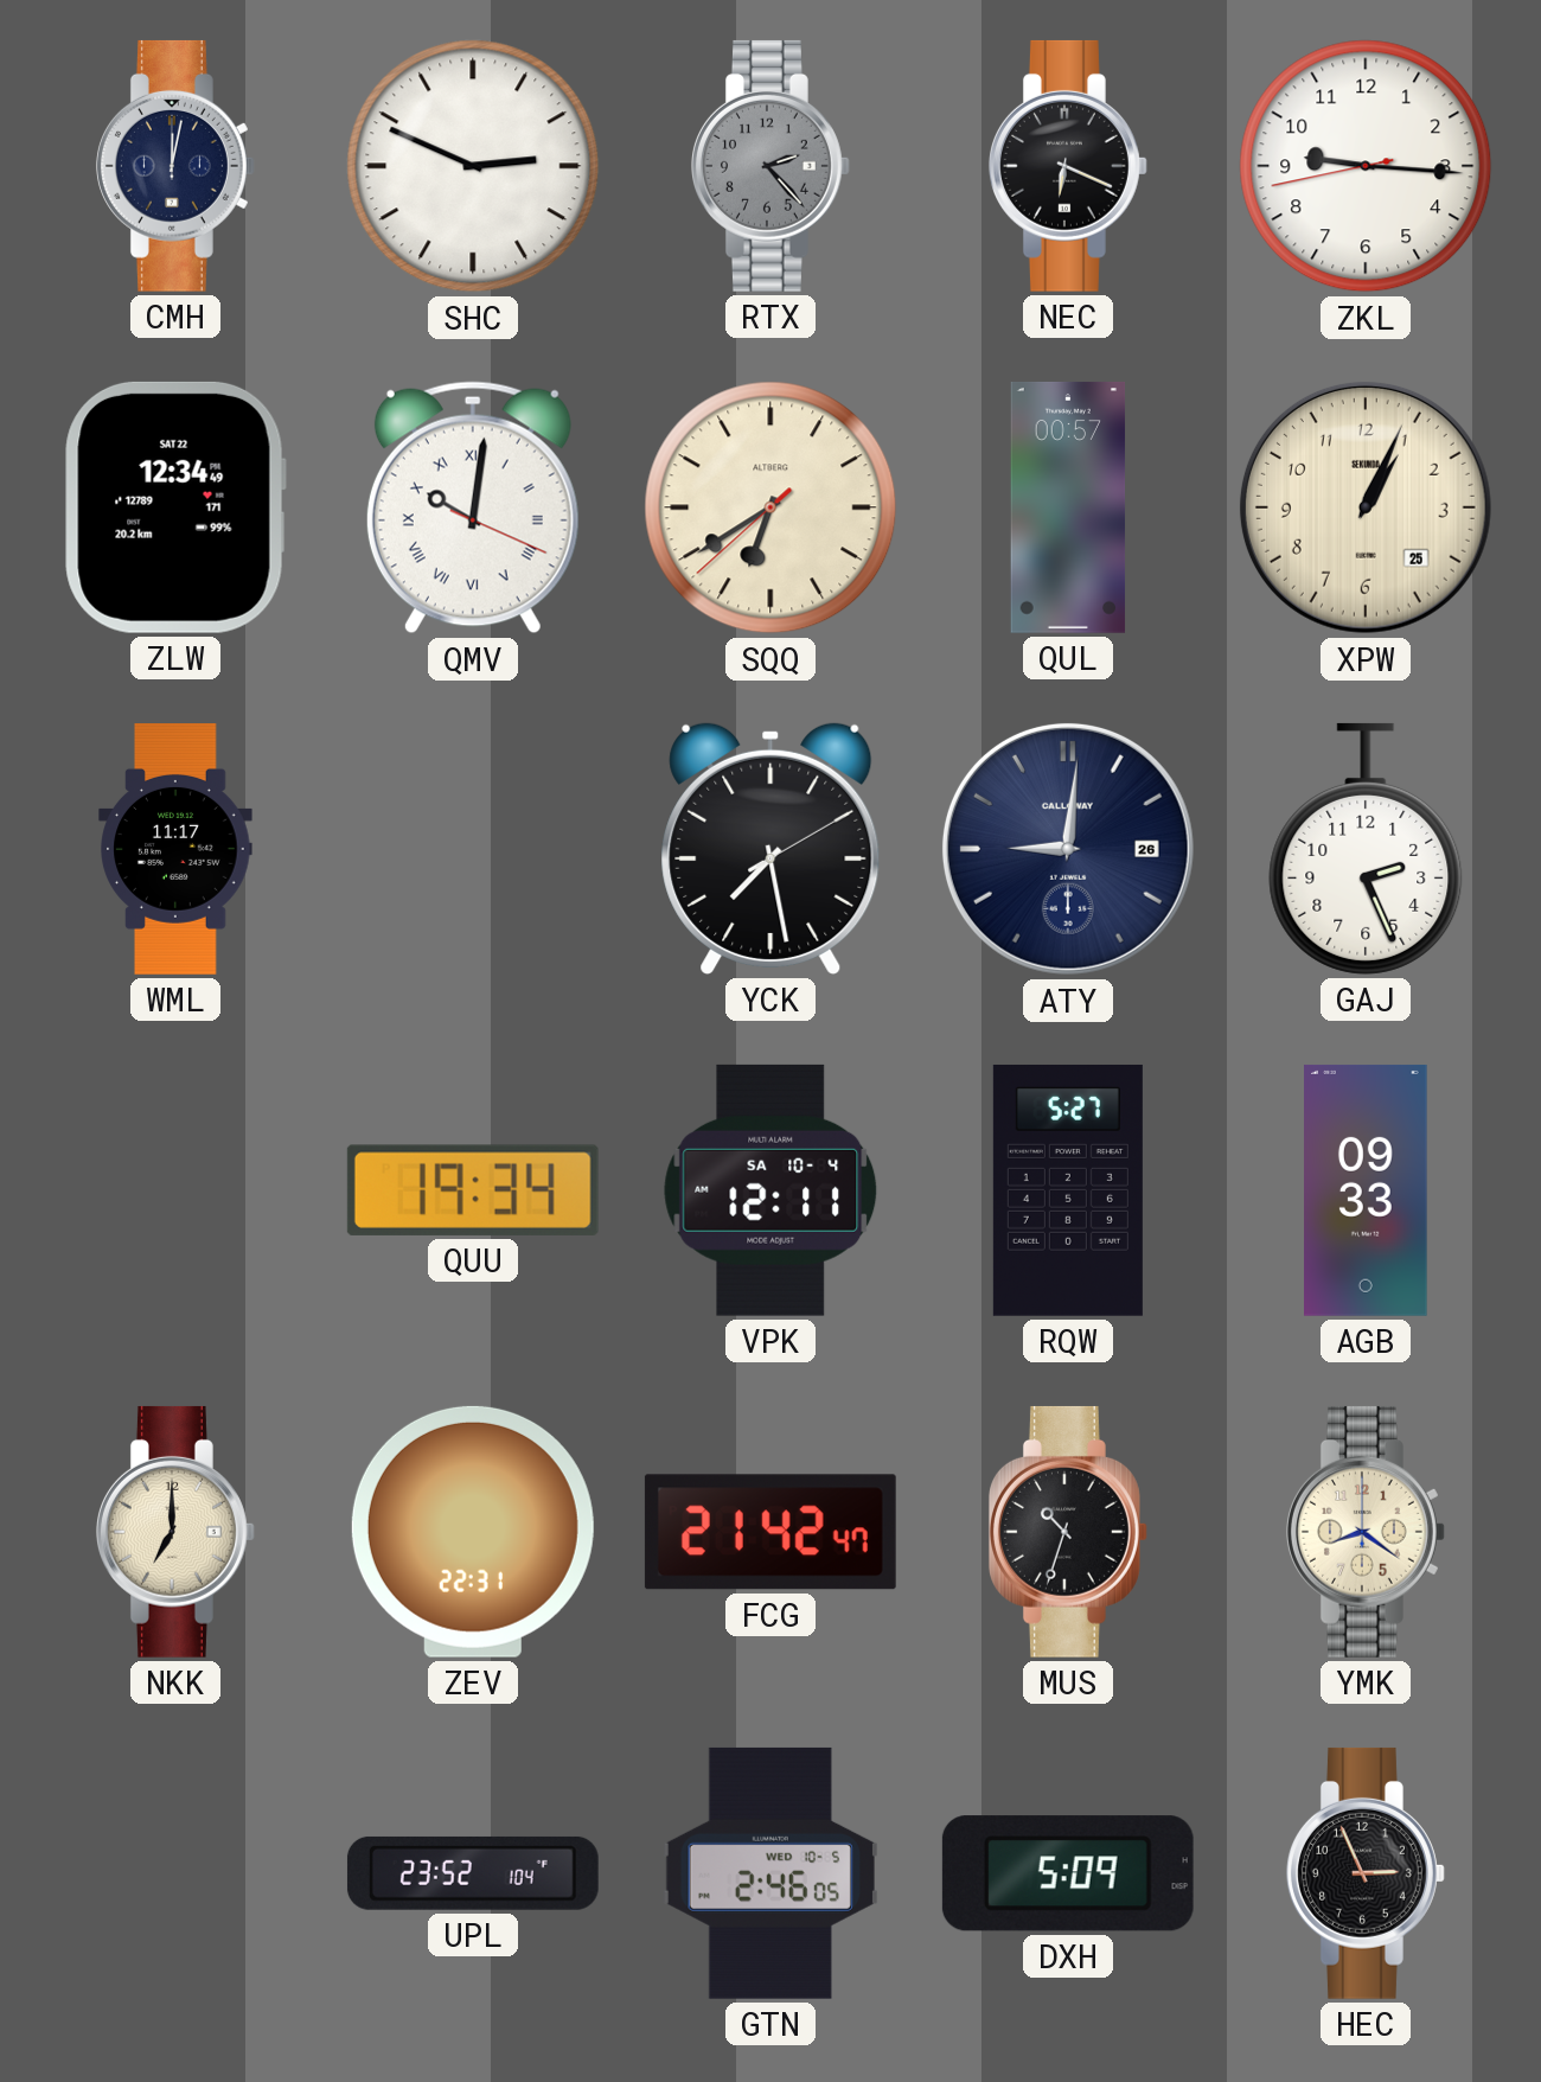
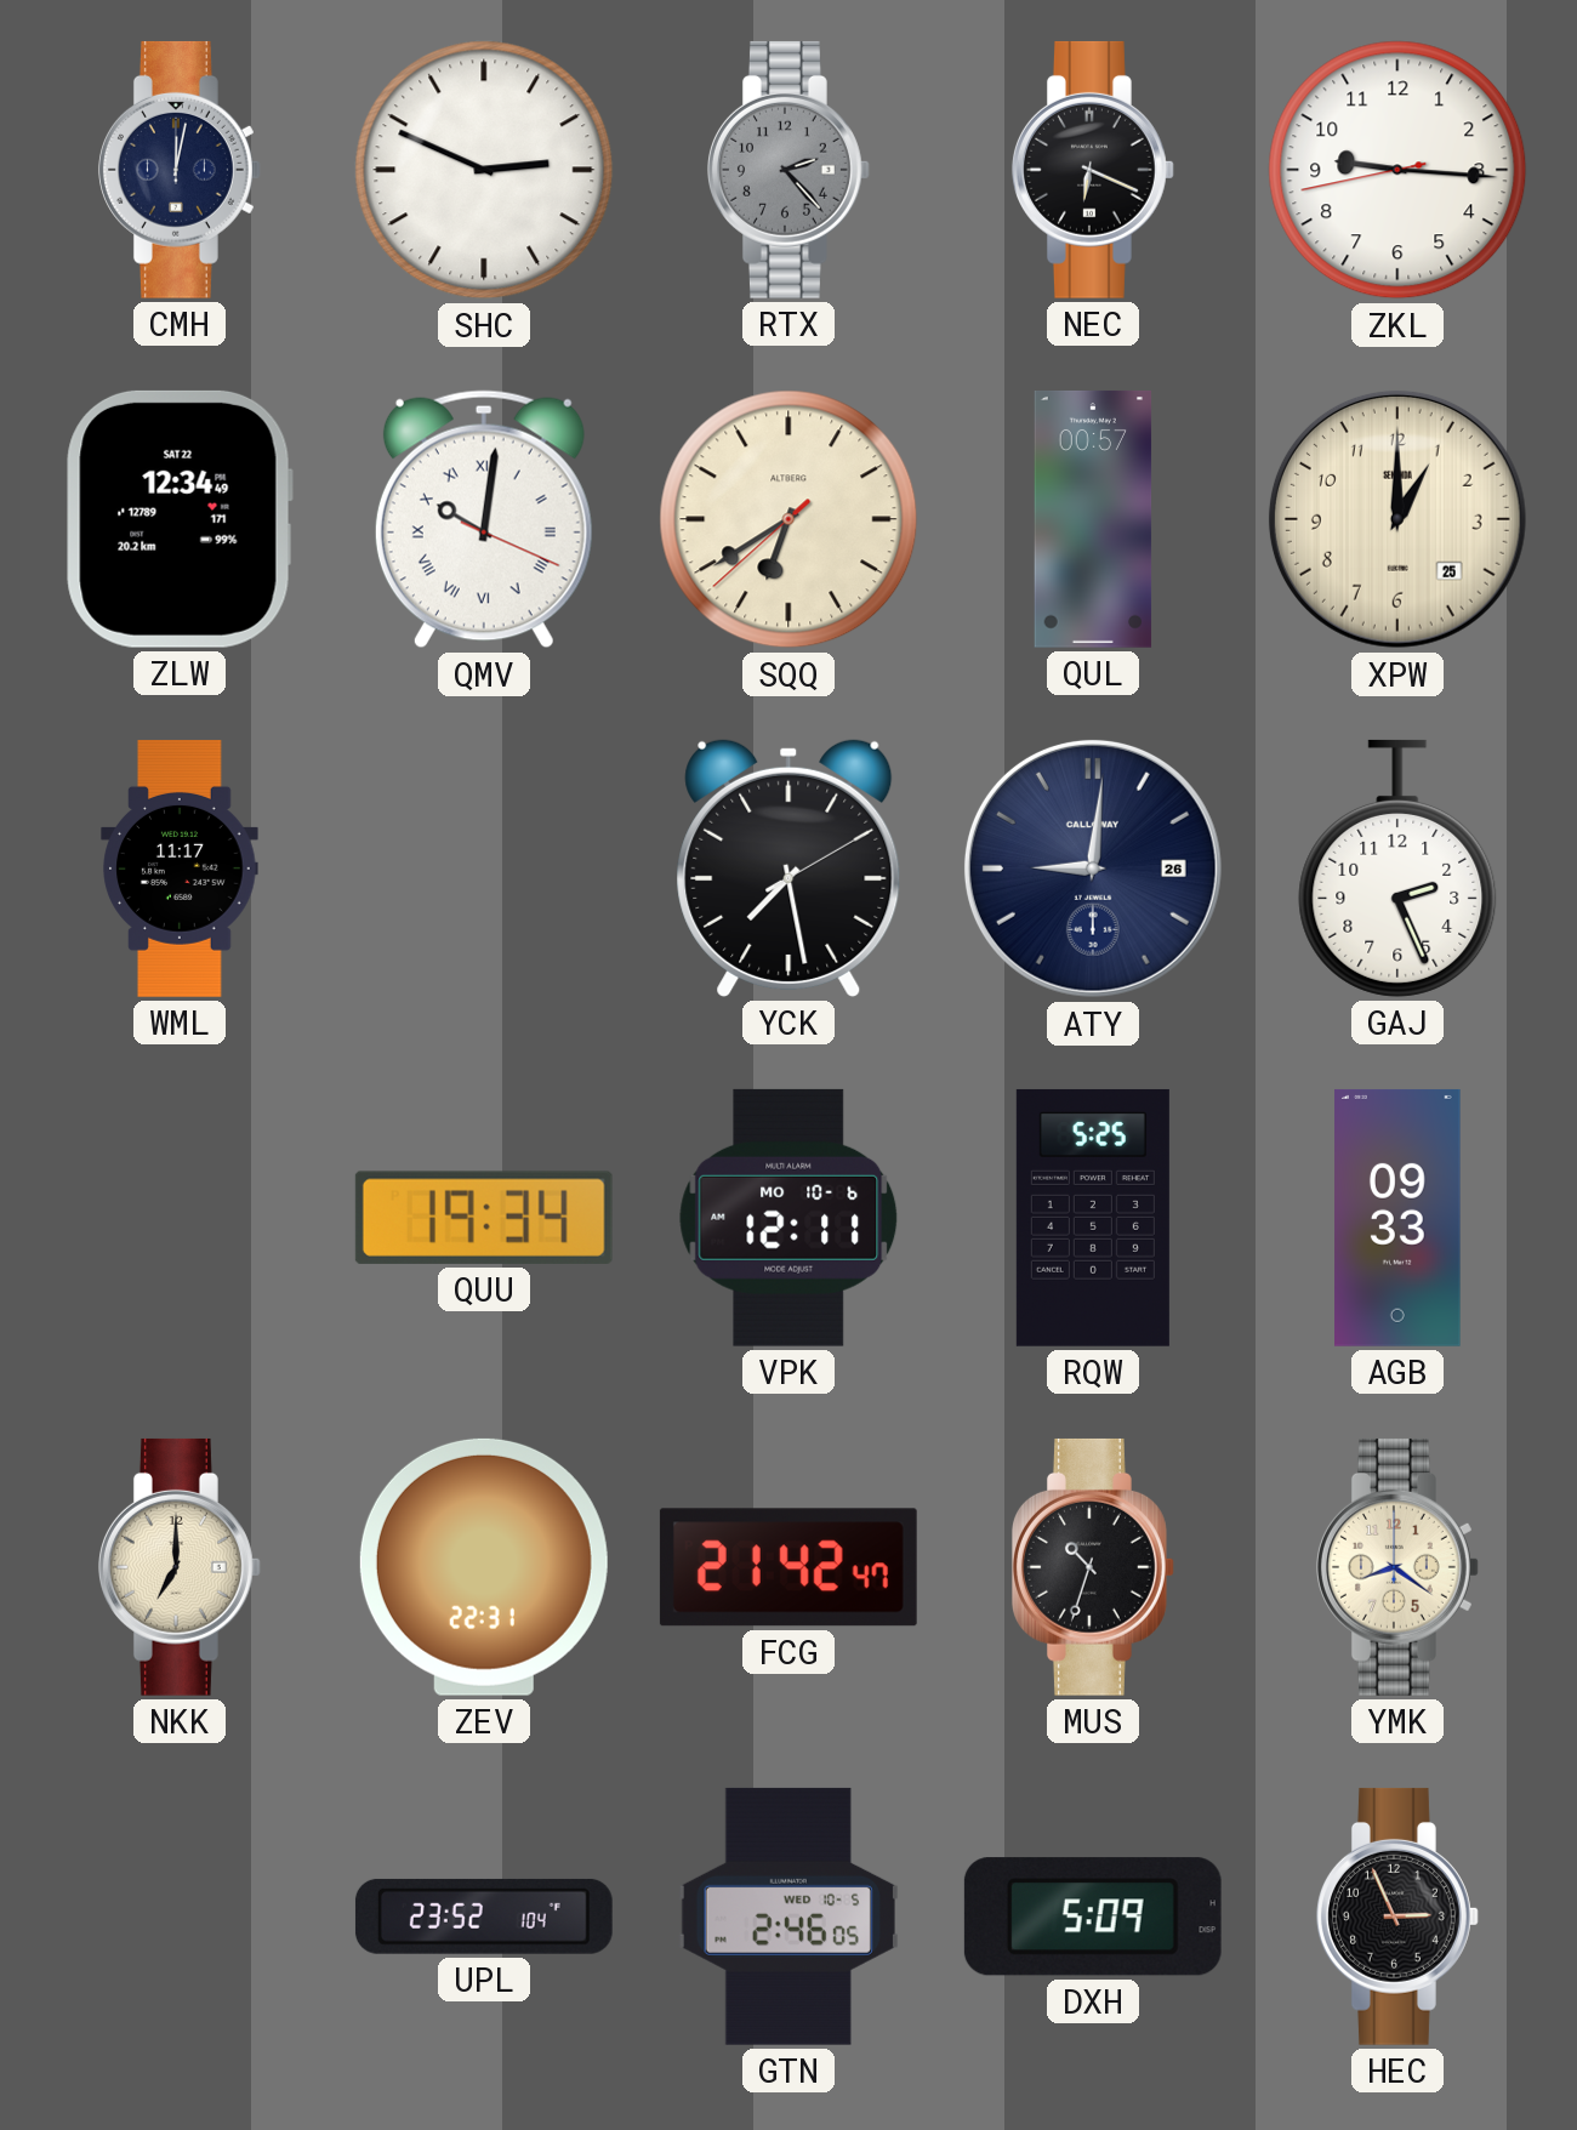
XPW: 1:04 -> 1:00 (1397, 519)
VPK date: SA 10-4 -> MO 10-6 (788, 1218)
RQW: 5:27 -> 5:25 (1093, 1218)
